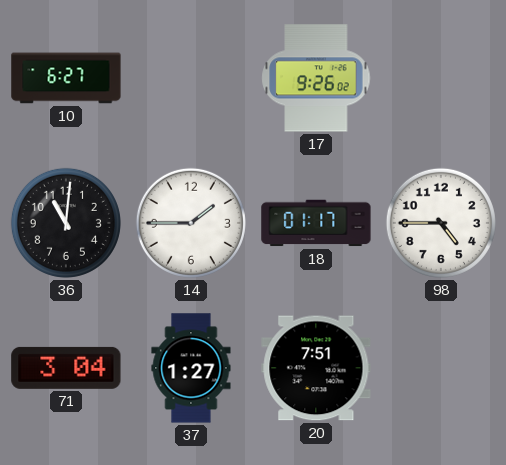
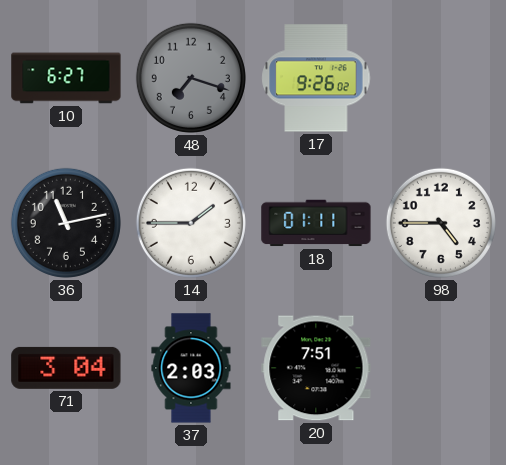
48: none -> 7:18 (191, 78)
36: 11:01 -> 11:13 (66, 223)
18: 01:17 -> 01:11 (316, 223)
37: 1:27 -> 2:03 (191, 368)
